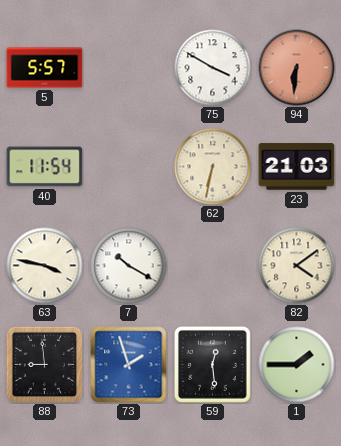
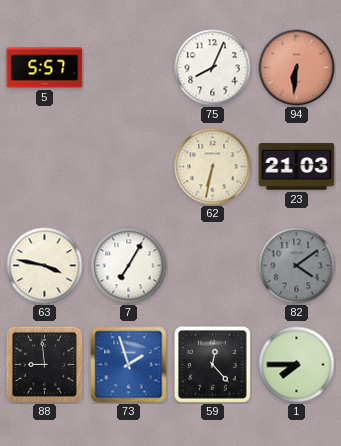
75: 3:50 -> 8:04 (213, 68)
40: 11:54 -> none (45, 167)
7: 10:20 -> 7:05 (129, 266)
82 dial: cream -> grey (297, 266)
59: 12:29 -> 12:23 (212, 364)
1: 1:45 -> 7:45 (297, 365)
